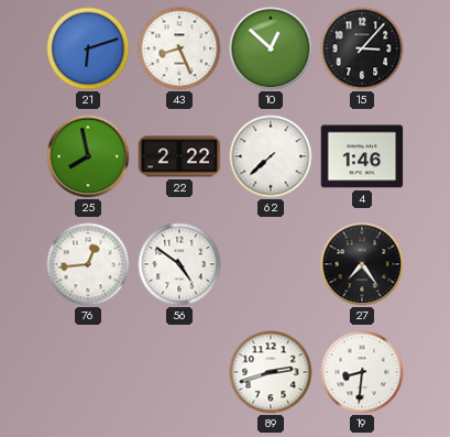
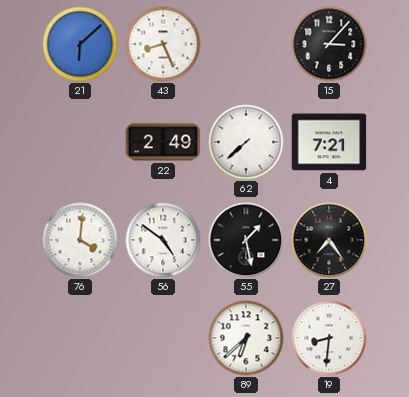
21: 6:12 -> 6:08 (80, 44)
10: 12:52 -> none (271, 48)
25: 7:58 -> none (88, 156)
22: 2:22 -> 2:49 (163, 142)
4: 1:46 -> 7:21 (329, 142)
76: 12:44 -> 4:01 (80, 240)
55: none -> 1:28 (246, 240)
89: 2:42 -> 6:38 (246, 338)
